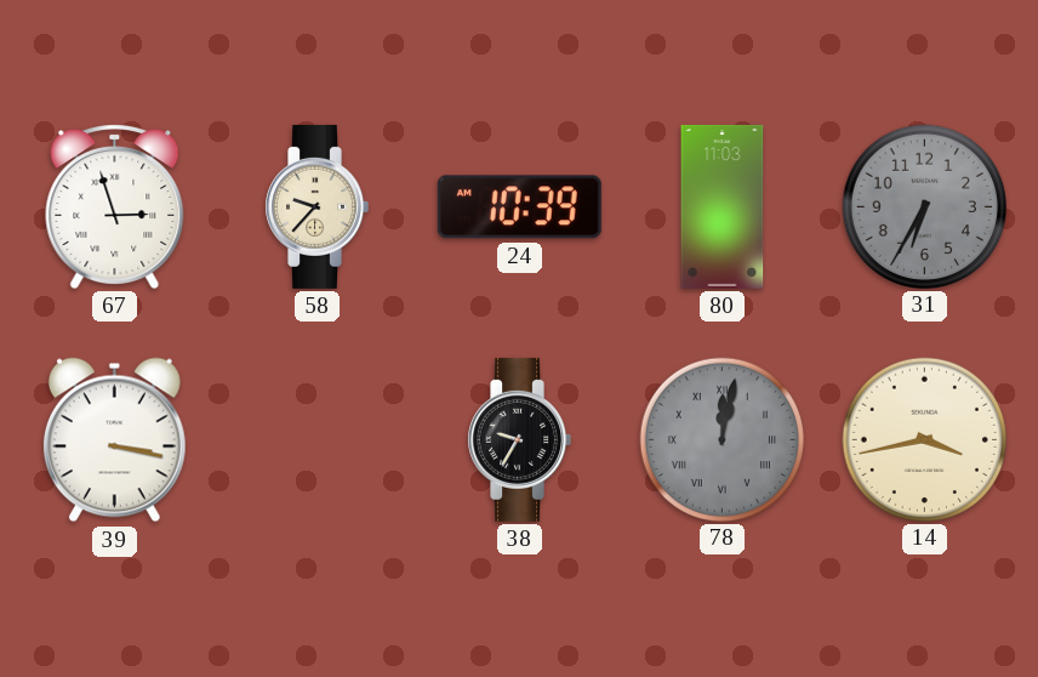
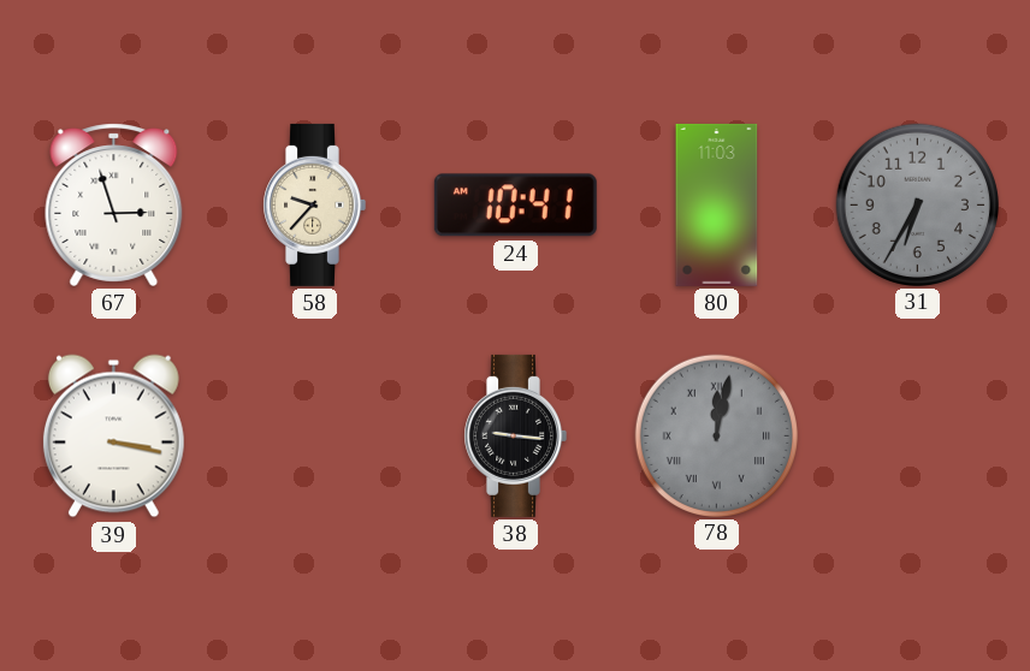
24: 10:39 -> 10:41 (515, 206)
38: 9:35 -> 9:16 (515, 435)
14: 3:43 -> none (924, 439)
